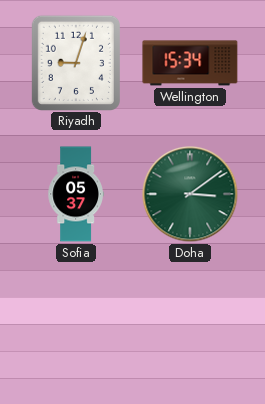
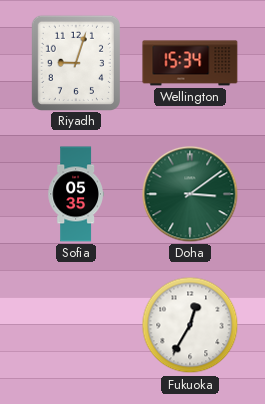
Sofia: 05:37 -> 05:35 (76, 194)
Fukuoka: none -> 12:35 (190, 325)
